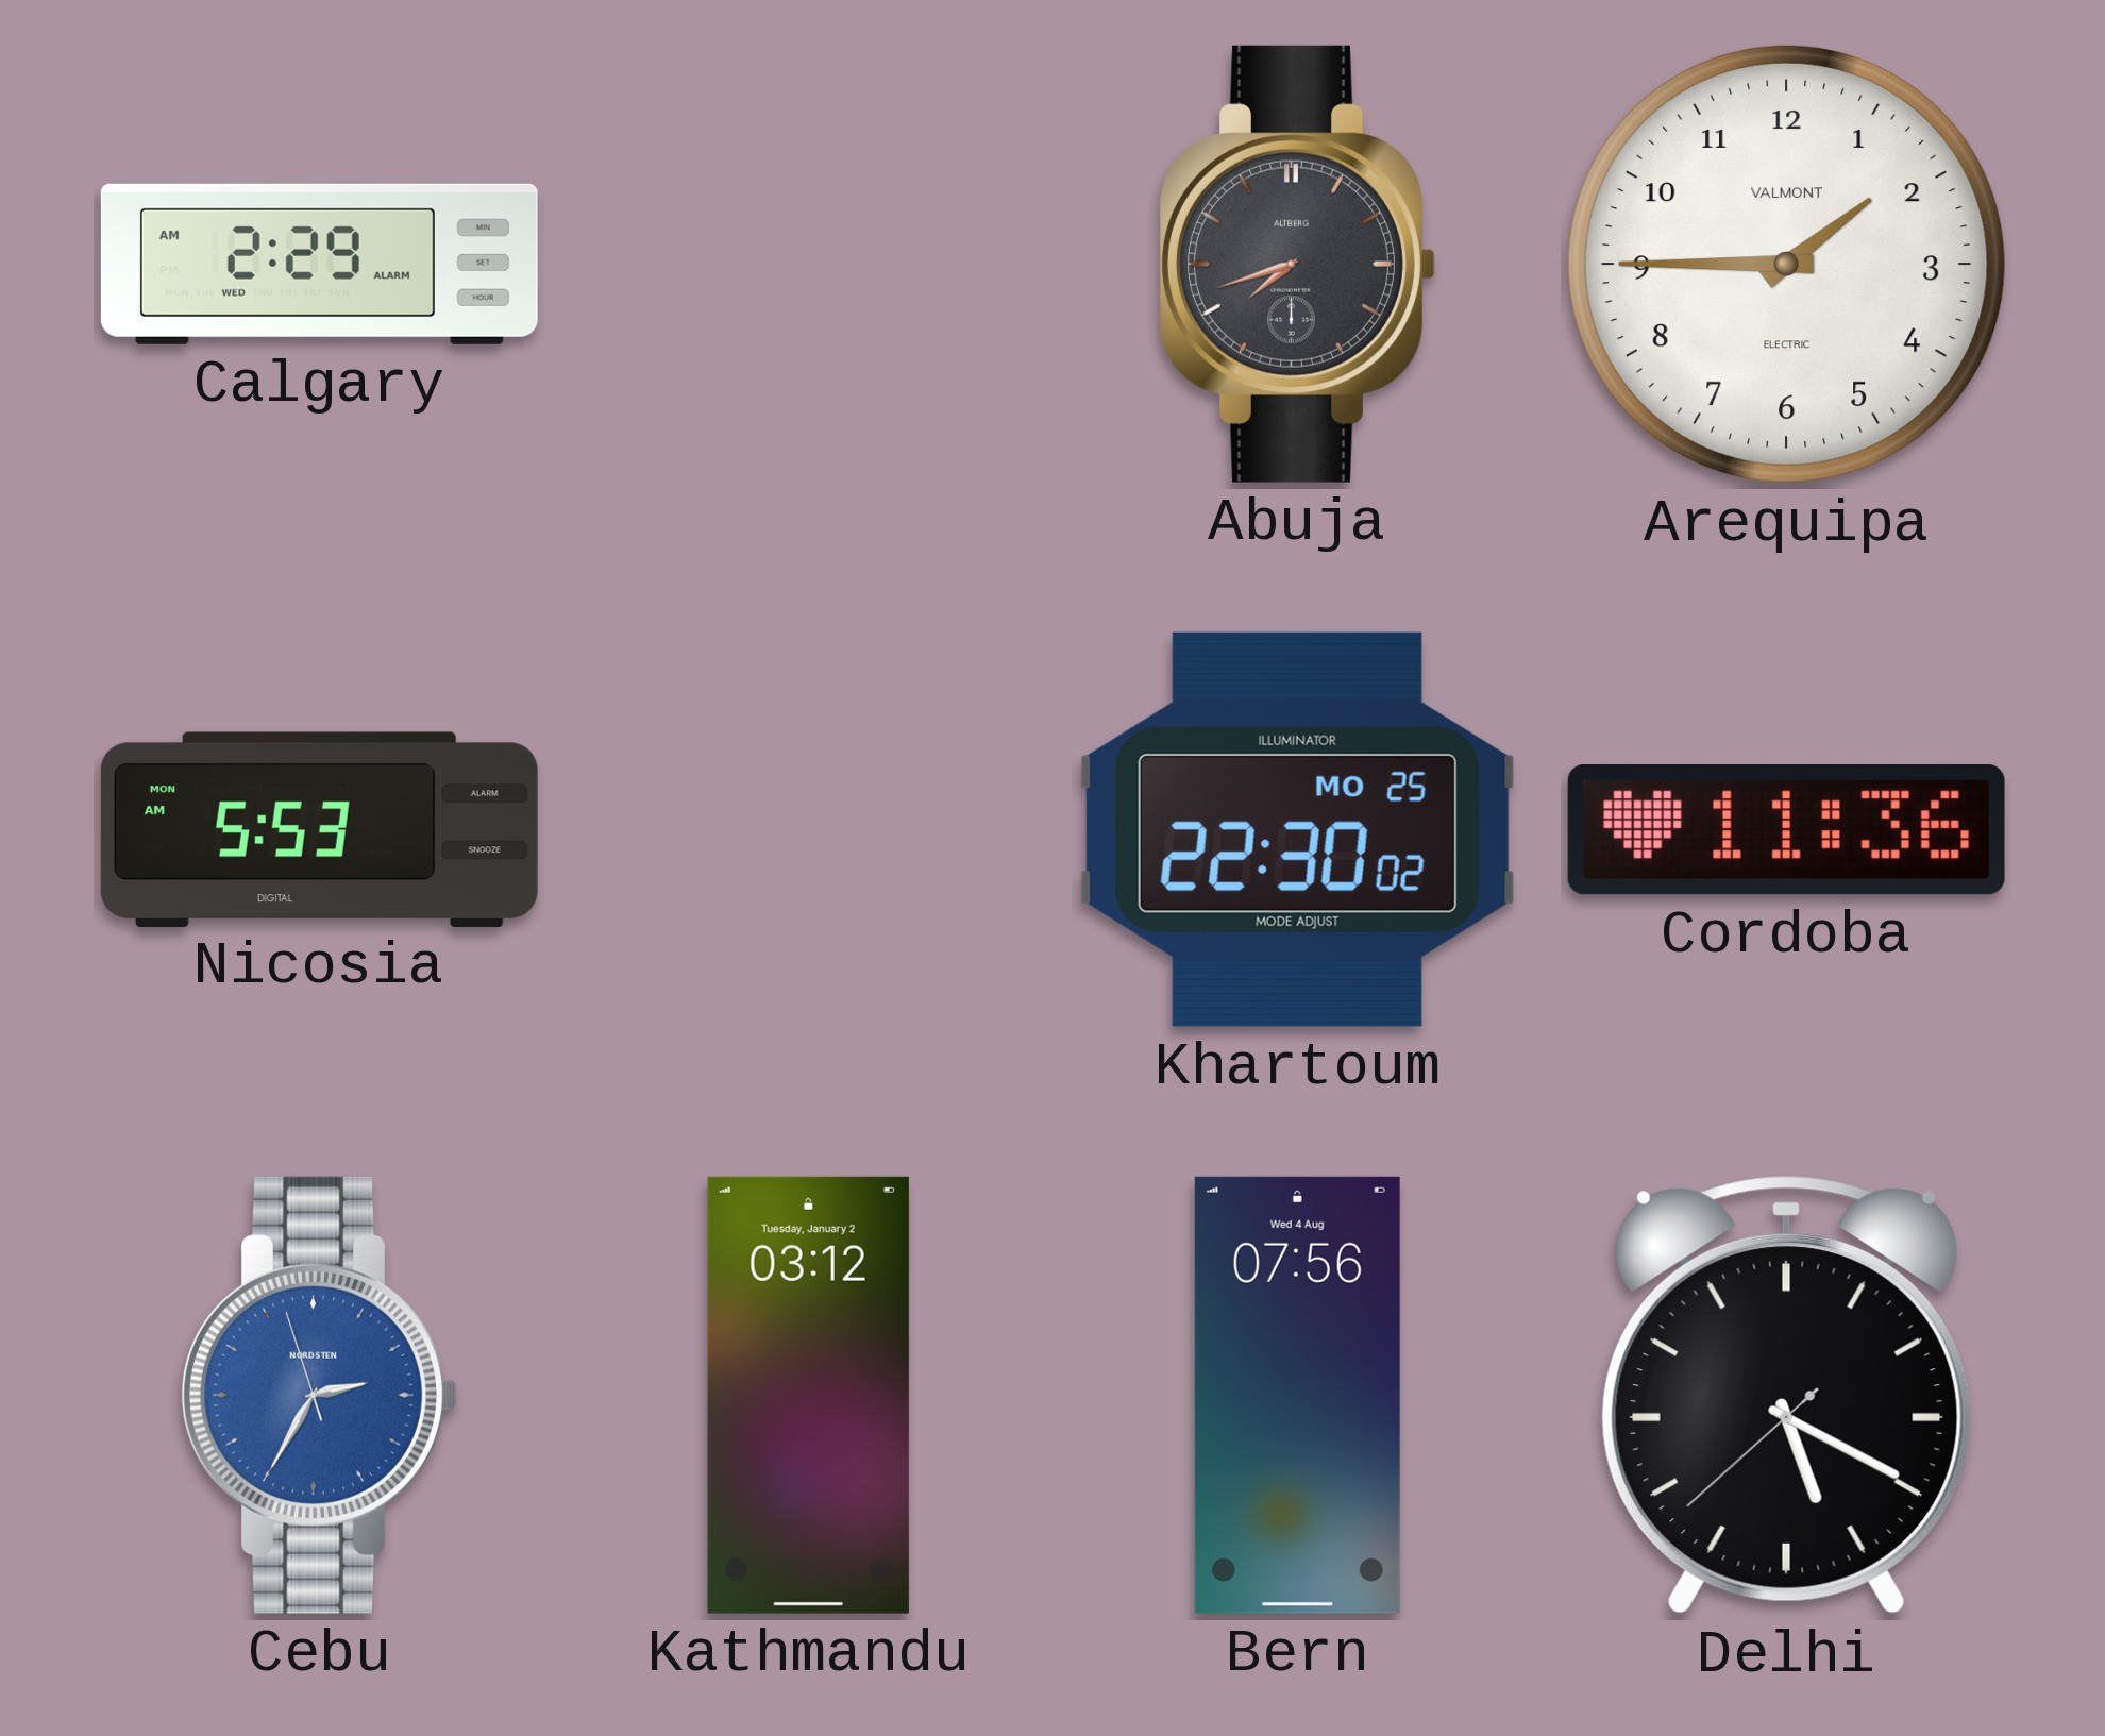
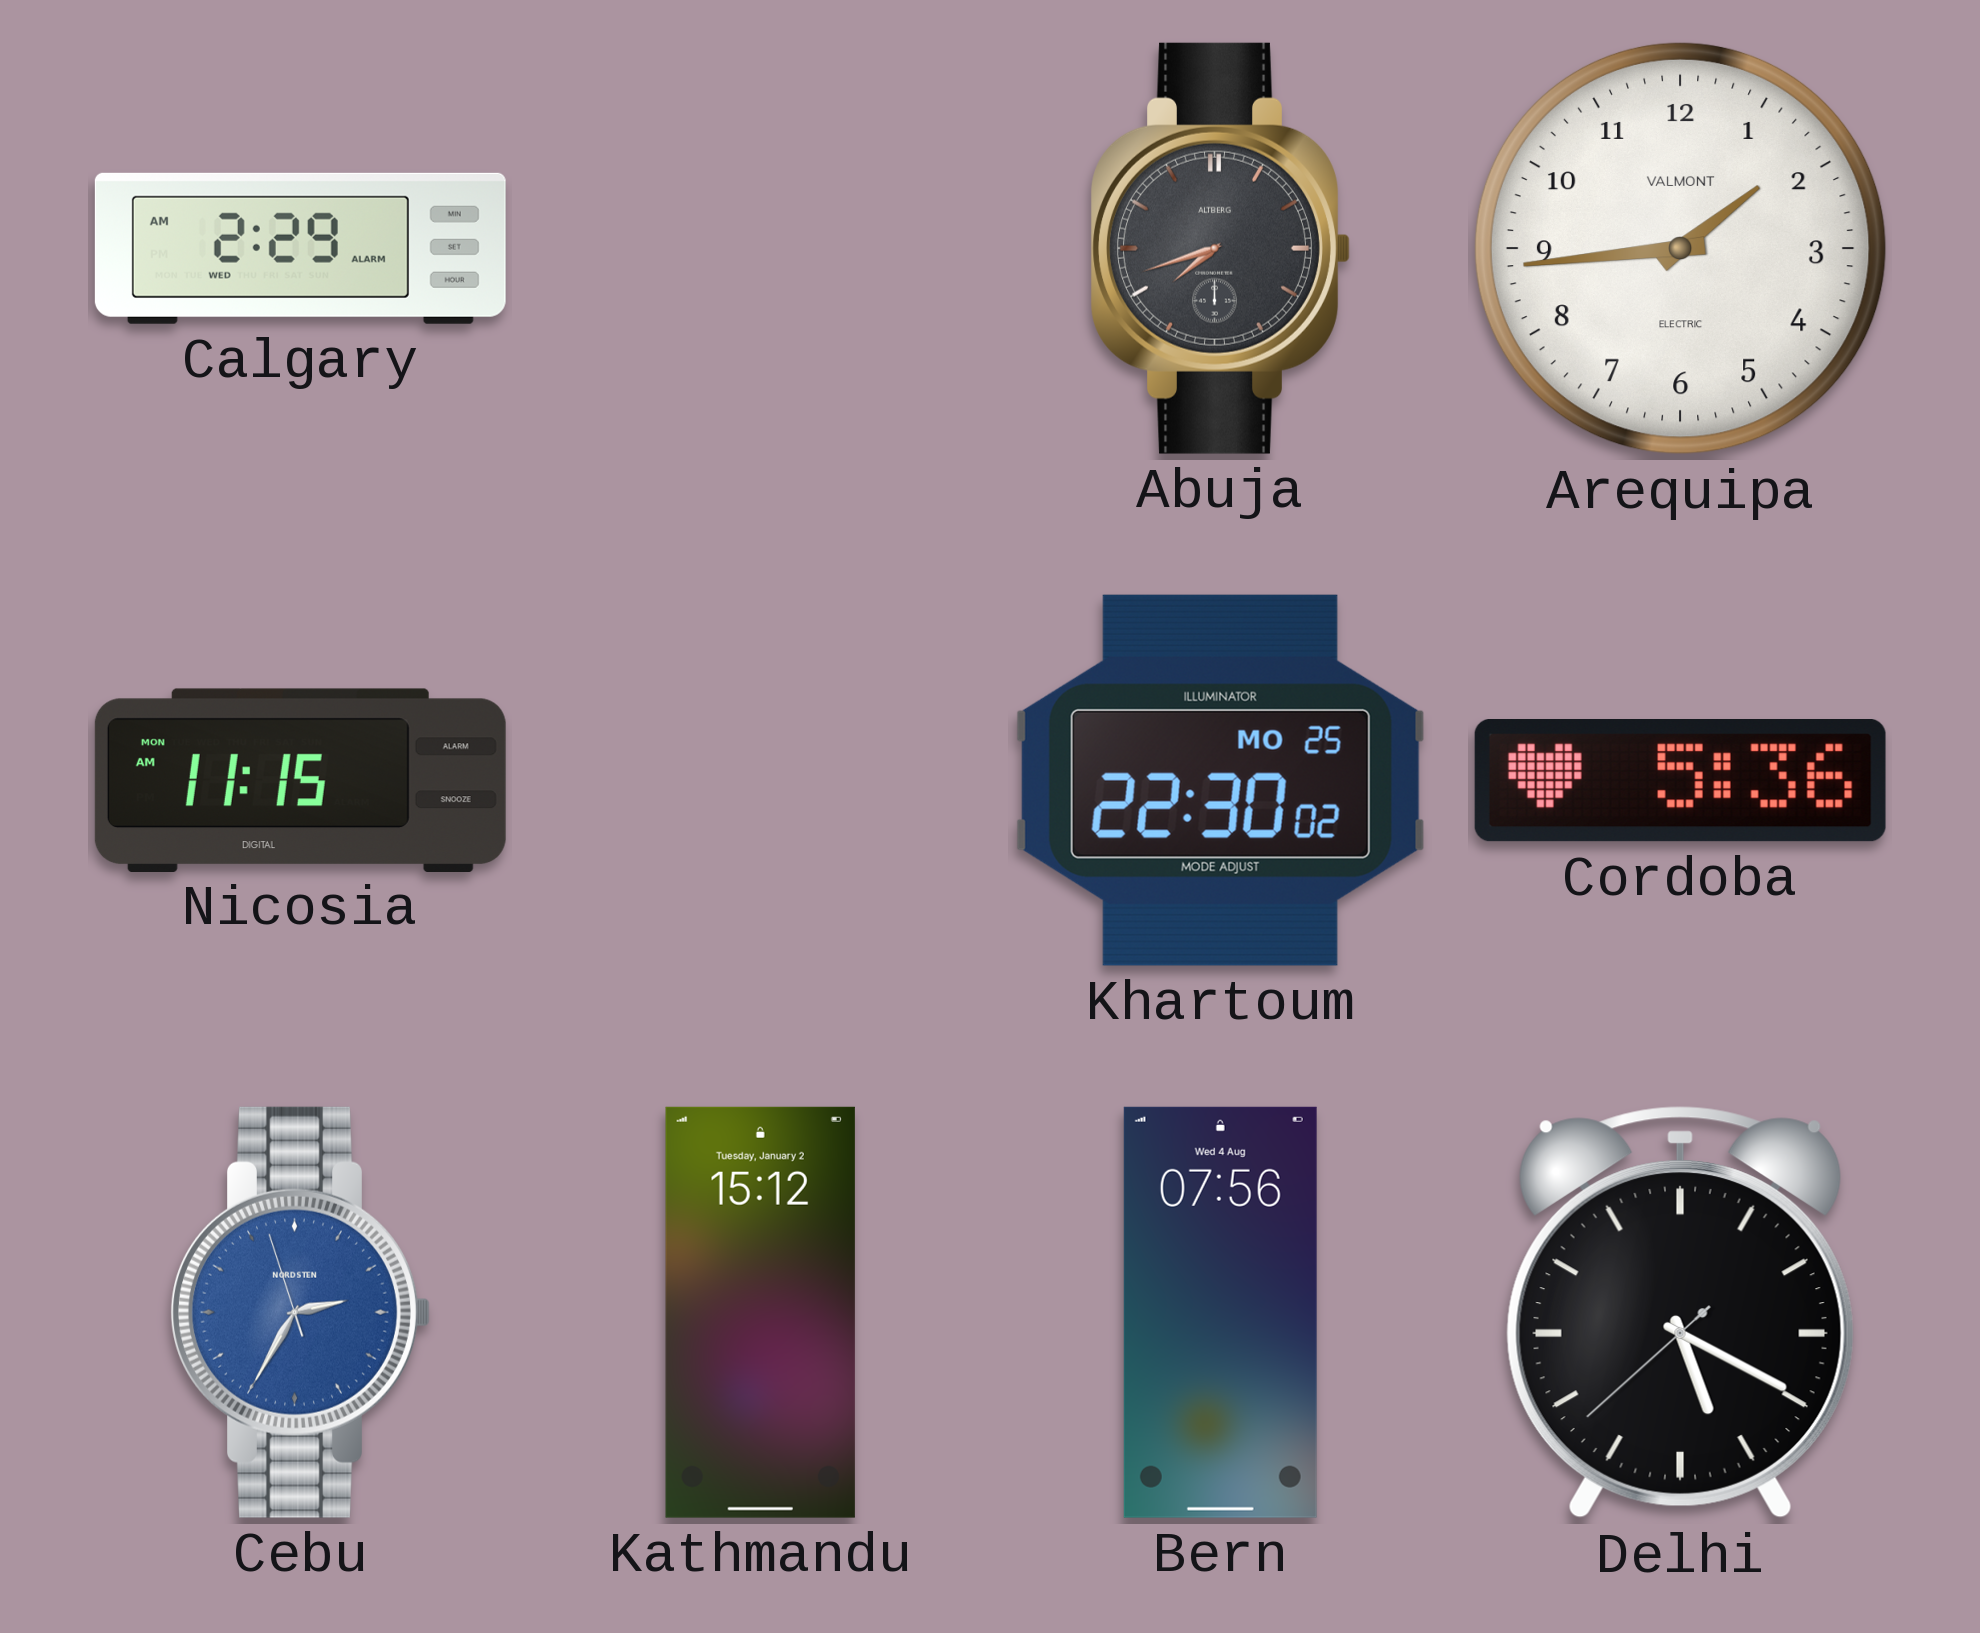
Arequipa: 1:45 -> 1:44 (1680, 248)
Nicosia: 5:53 -> 11:15 (300, 780)
Cordoba: 11:36 -> 5:36 (1680, 781)
Kathmandu: 03:12 -> 15:12 (760, 1312)
